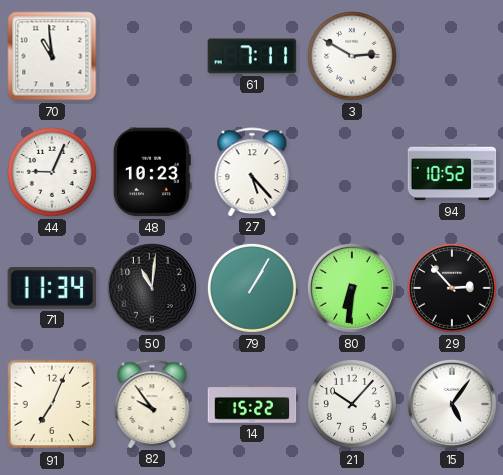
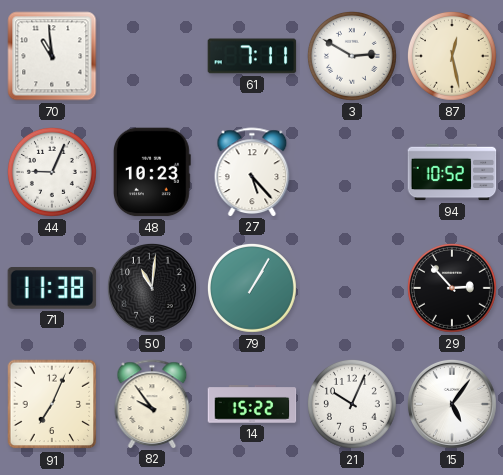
87: none -> 12:28 (452, 56)
71: 11:34 -> 11:38 (52, 289)
80: 6:31 -> none (352, 288)
21: 10:07 -> 10:04 (352, 404)
